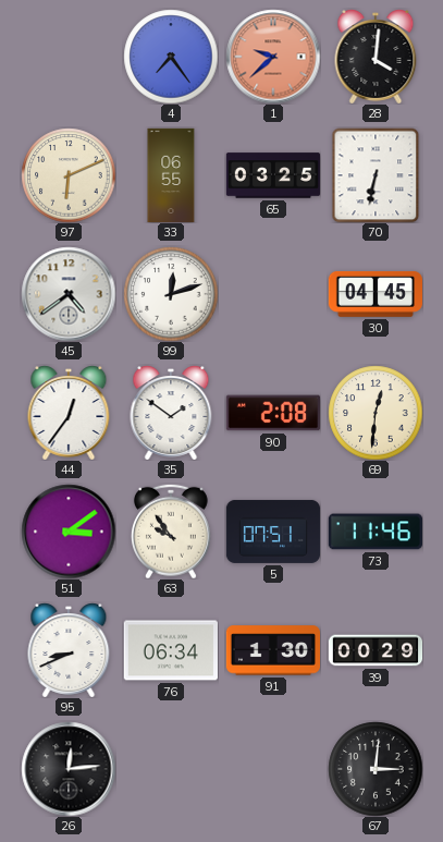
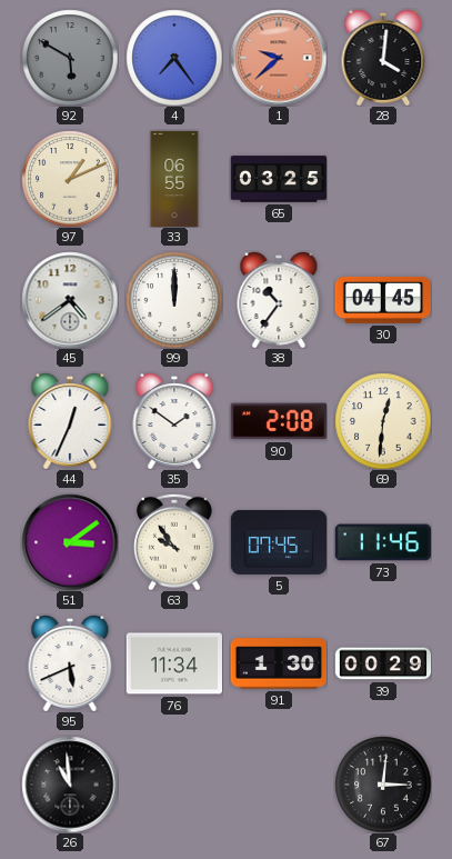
92: none -> 5:50 (70, 58)
97: 6:11 -> 1:11 (70, 179)
70: 6:32 -> none (376, 175)
99: 12:12 -> 12:00 (174, 300)
38: none -> 10:36 (279, 300)
44: 12:36 -> 12:34 (70, 421)
5: 07:51 -> 07:45 (279, 542)
95: 8:41 -> 5:41 (70, 663)
76: 06:34 -> 11:34 (173, 663)
26: 12:14 -> 10:59 (70, 785)
